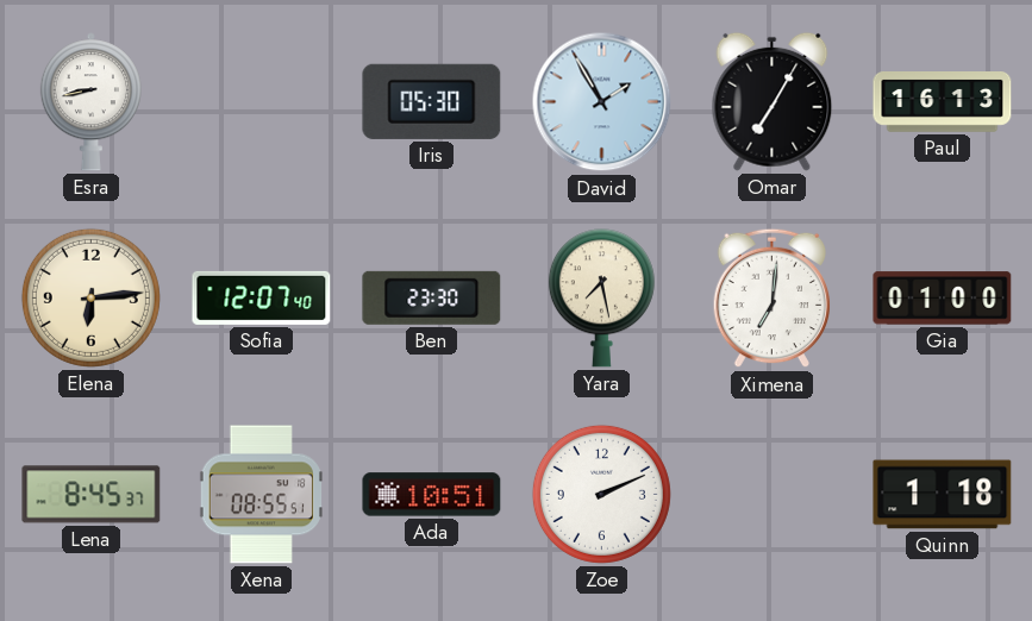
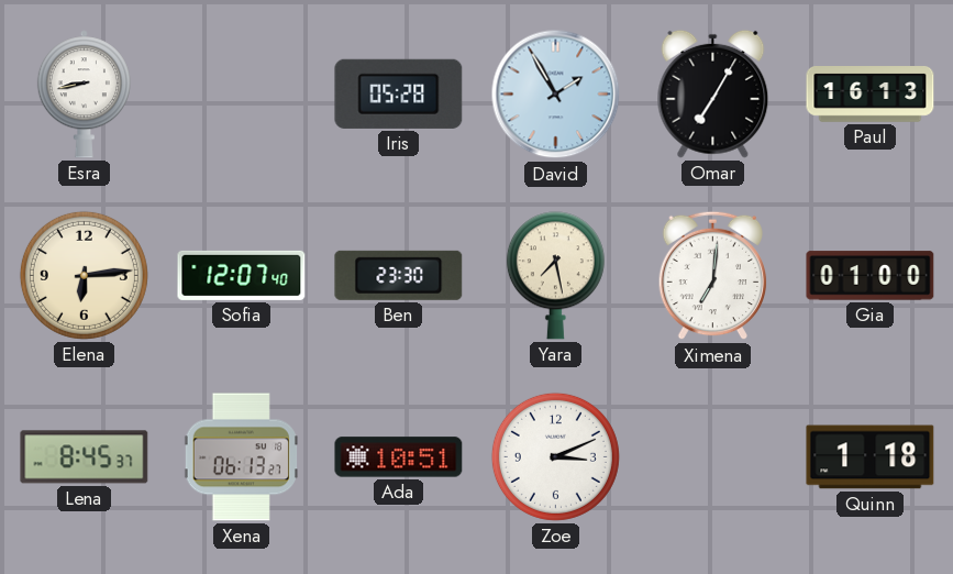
Iris: 05:30 -> 05:28 (399, 93)
Xena: 08:55 -> 06:13 (241, 457)
Zoe: 2:11 -> 3:11 (555, 456)
